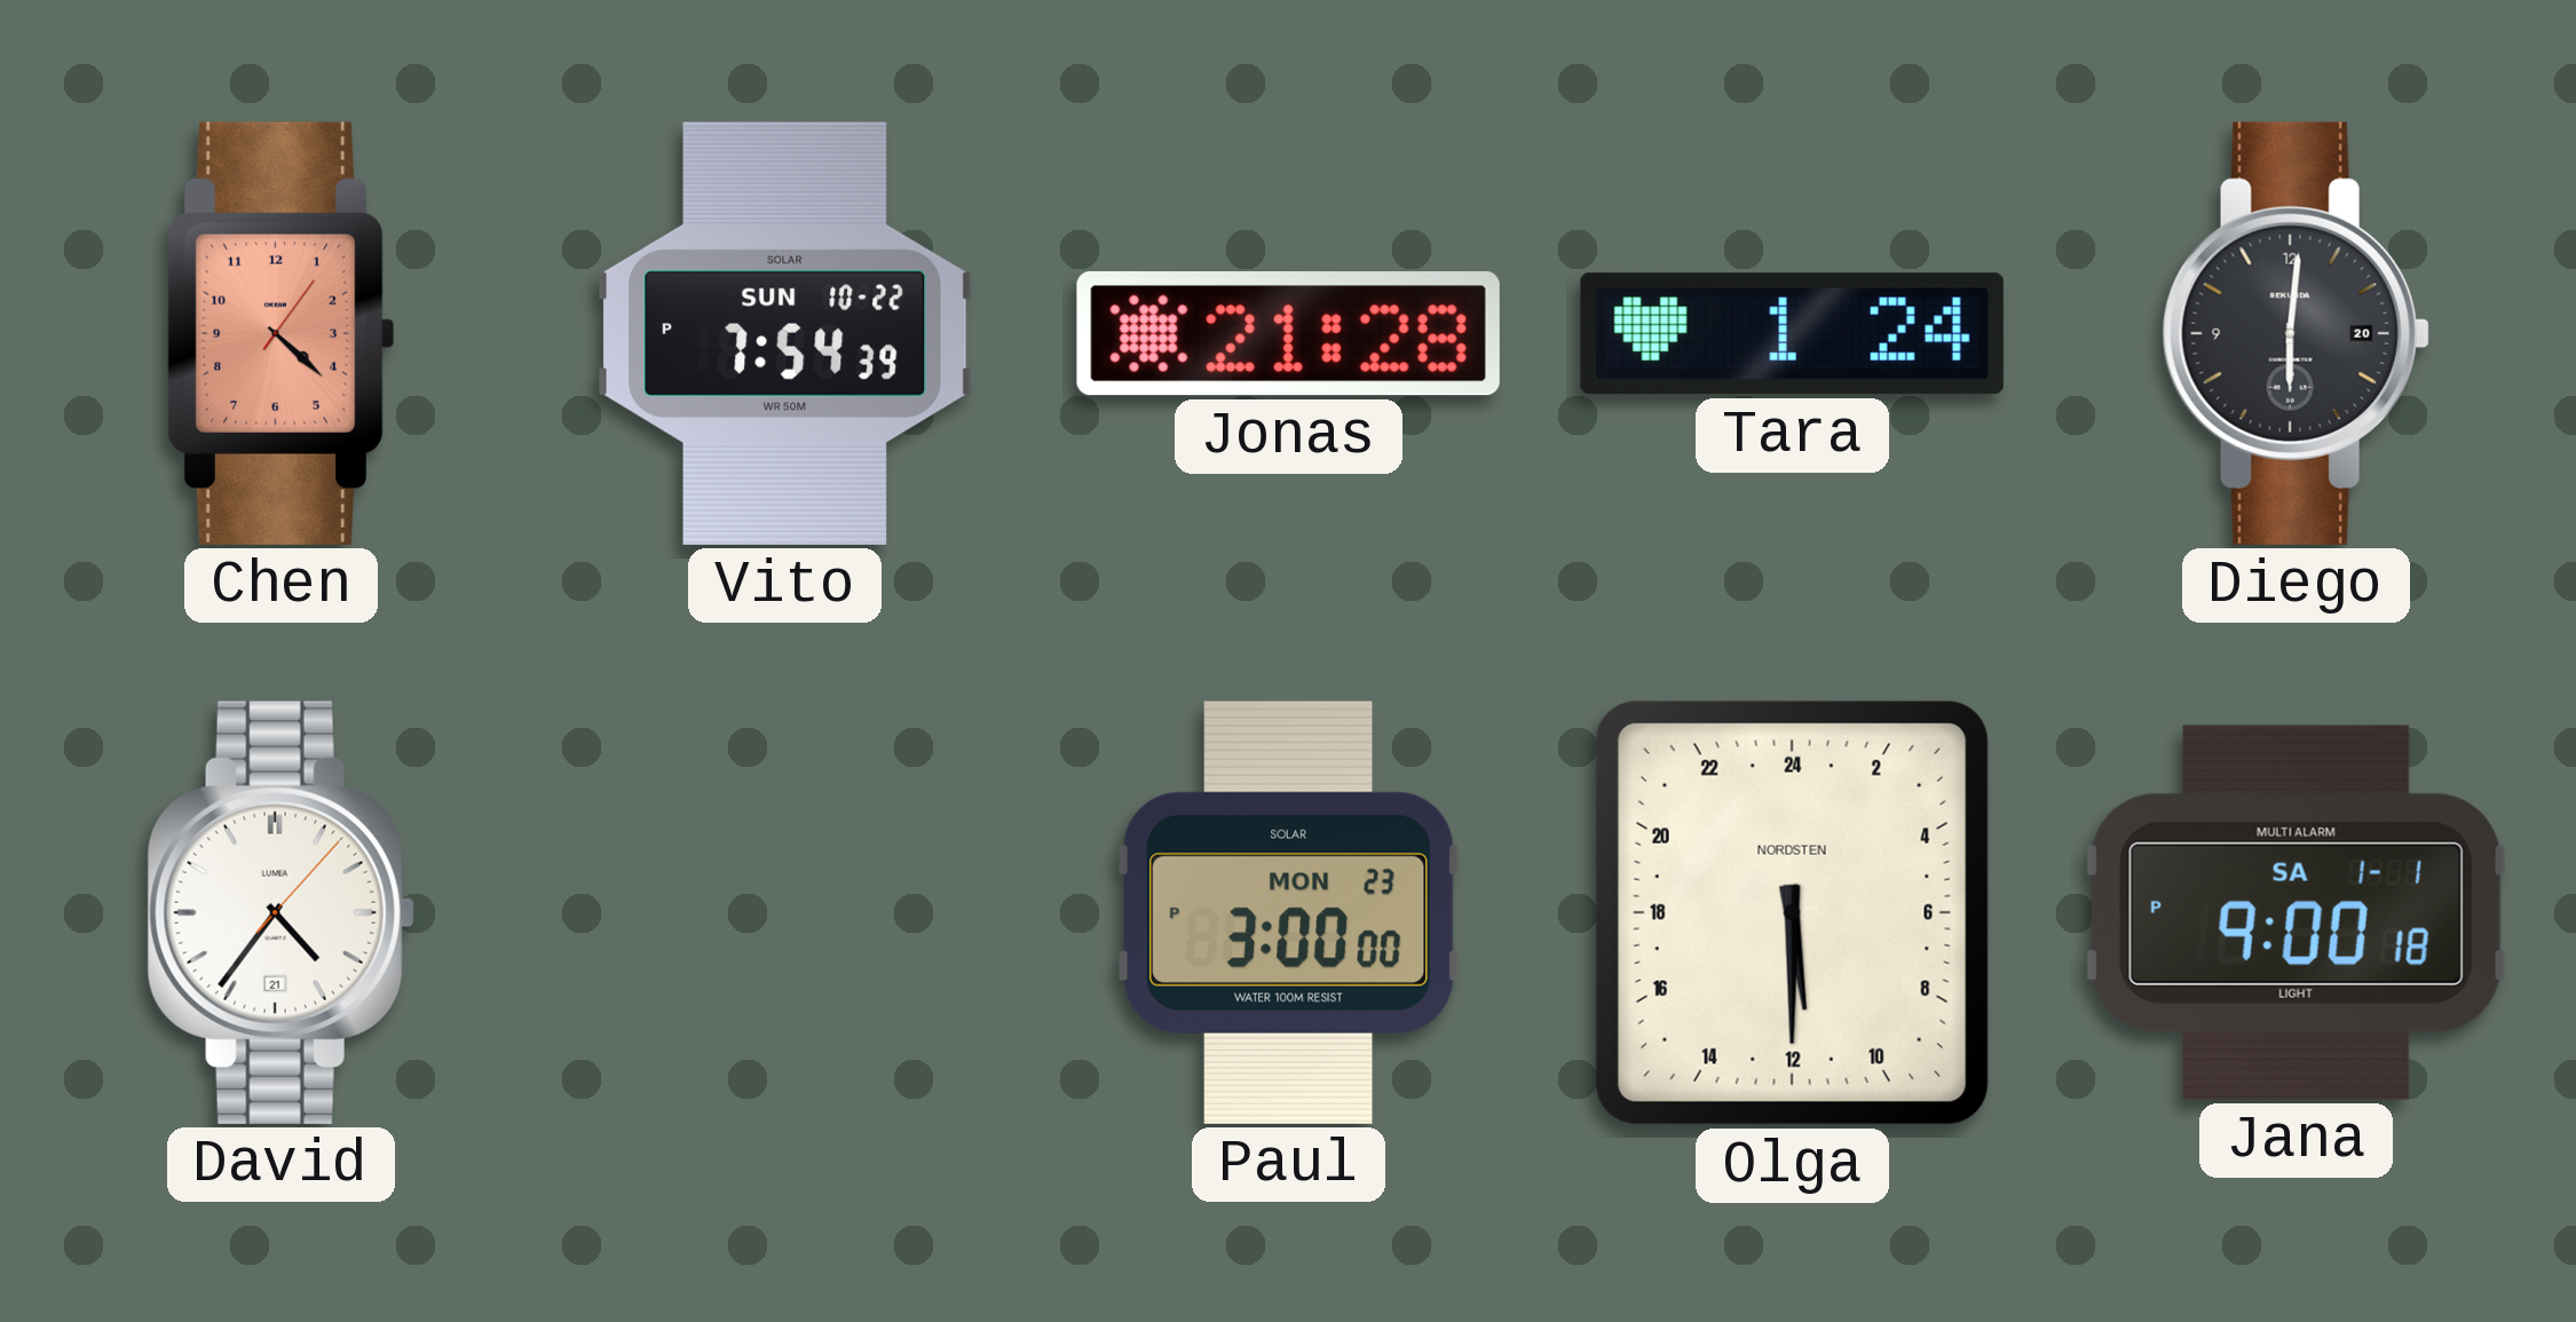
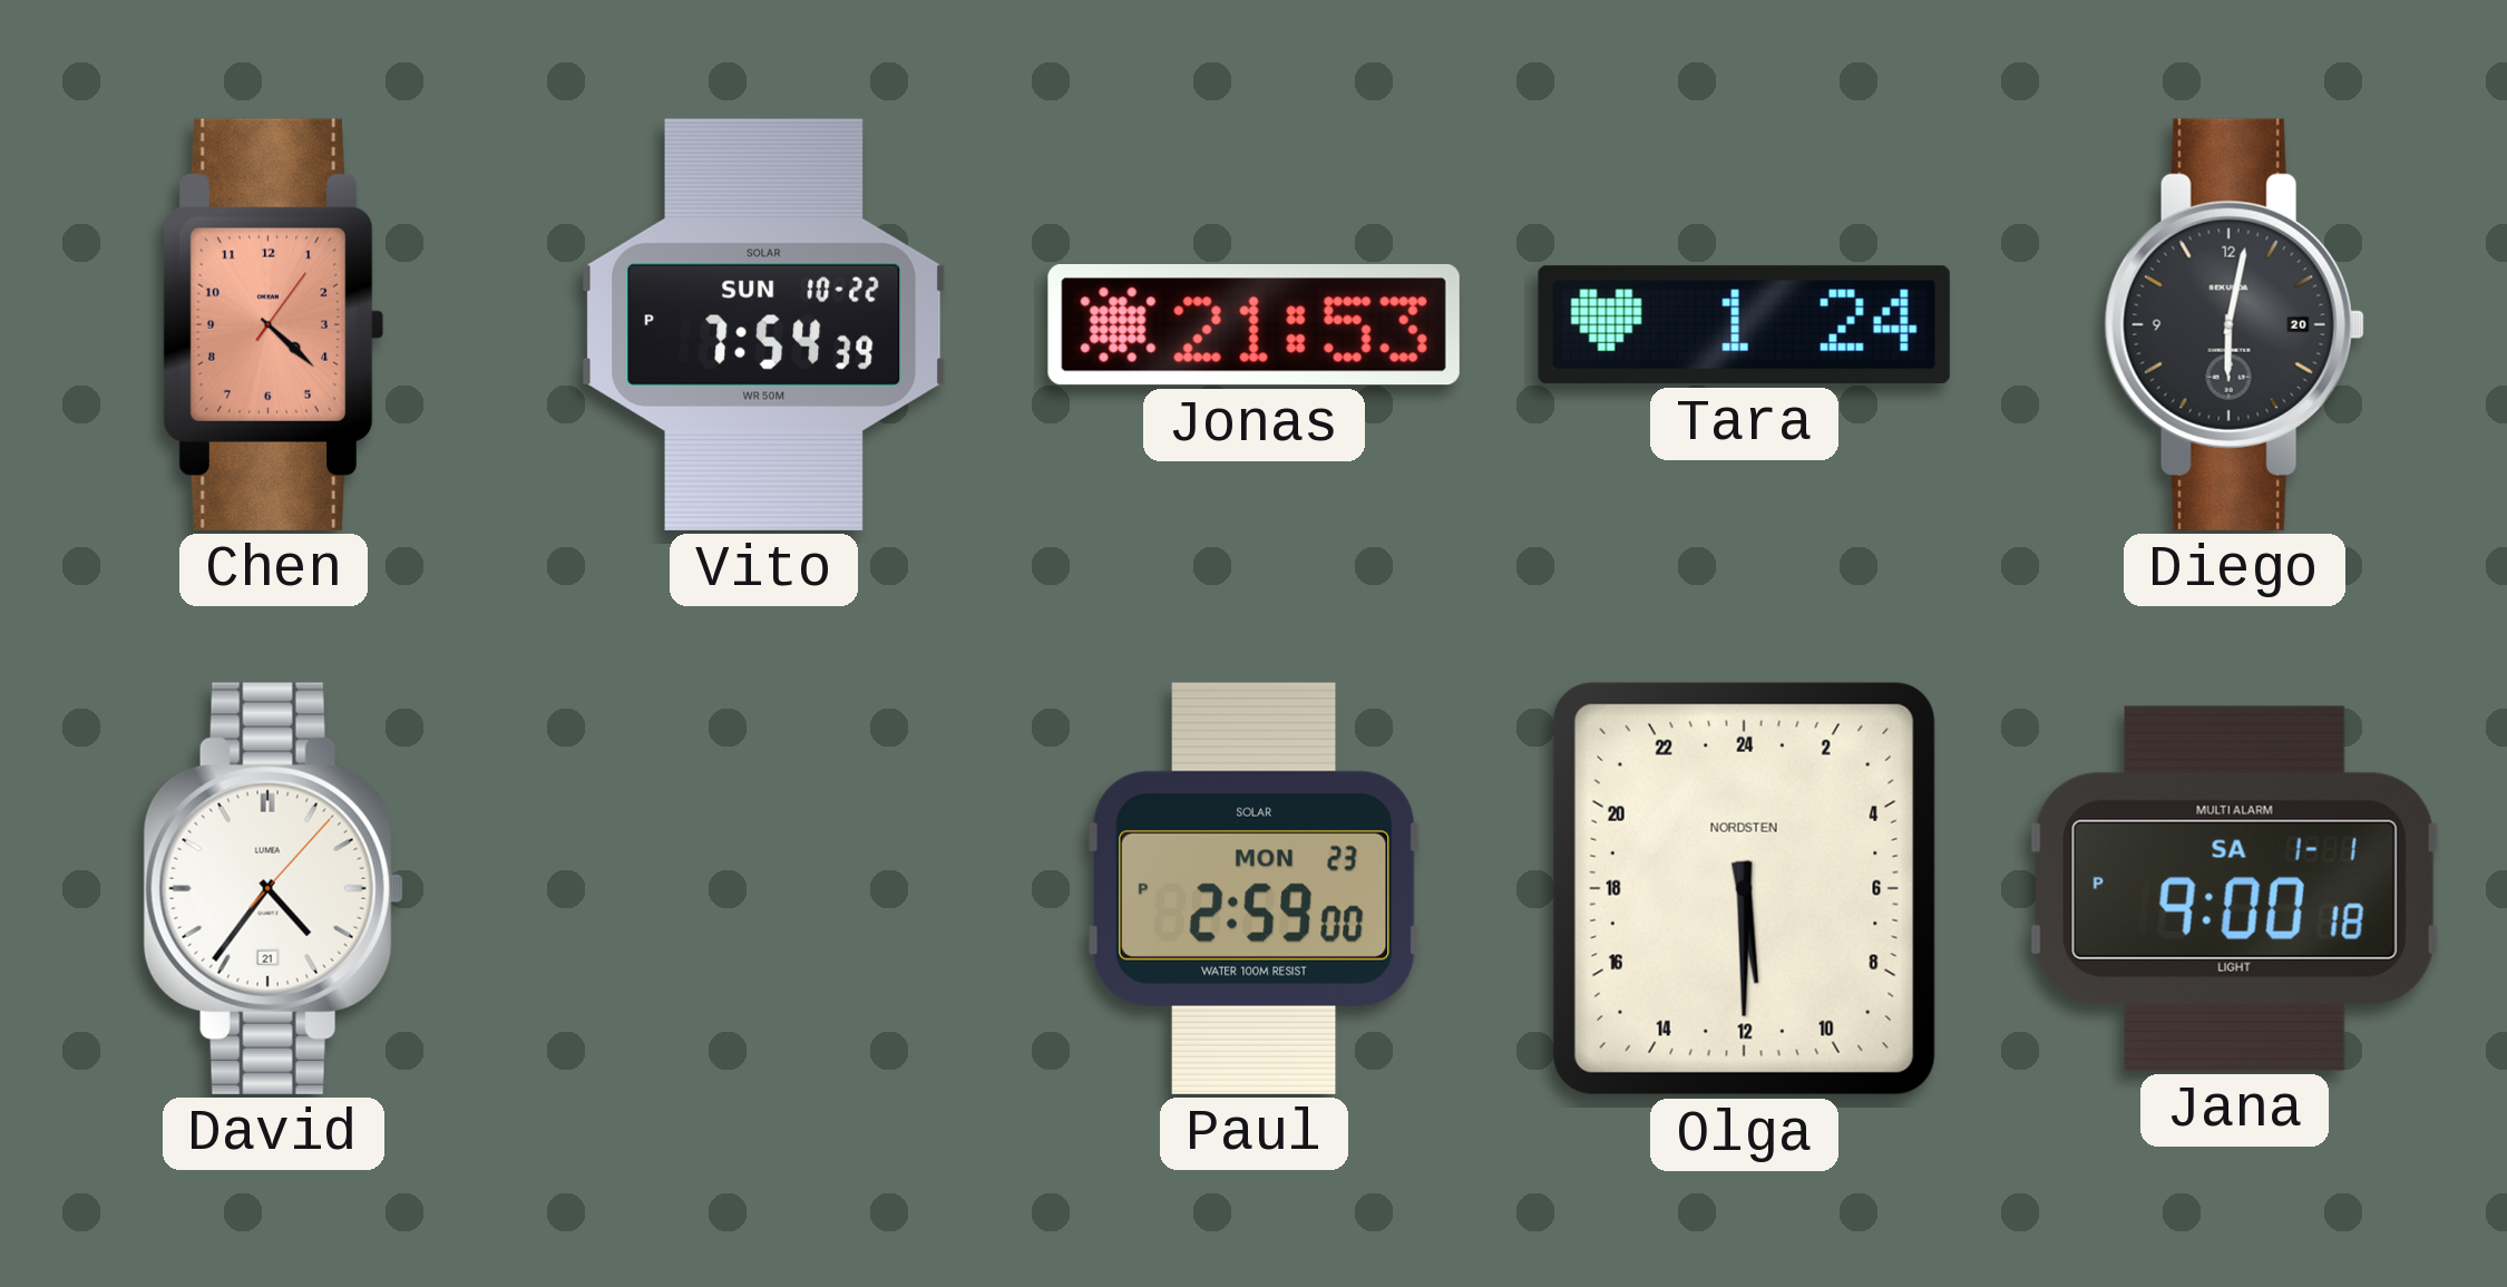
Jonas: 21:28 -> 21:53 (1253, 325)
Diego: 6:01 -> 6:02 (2234, 324)
Paul: 3:00 -> 2:59 (1255, 888)
